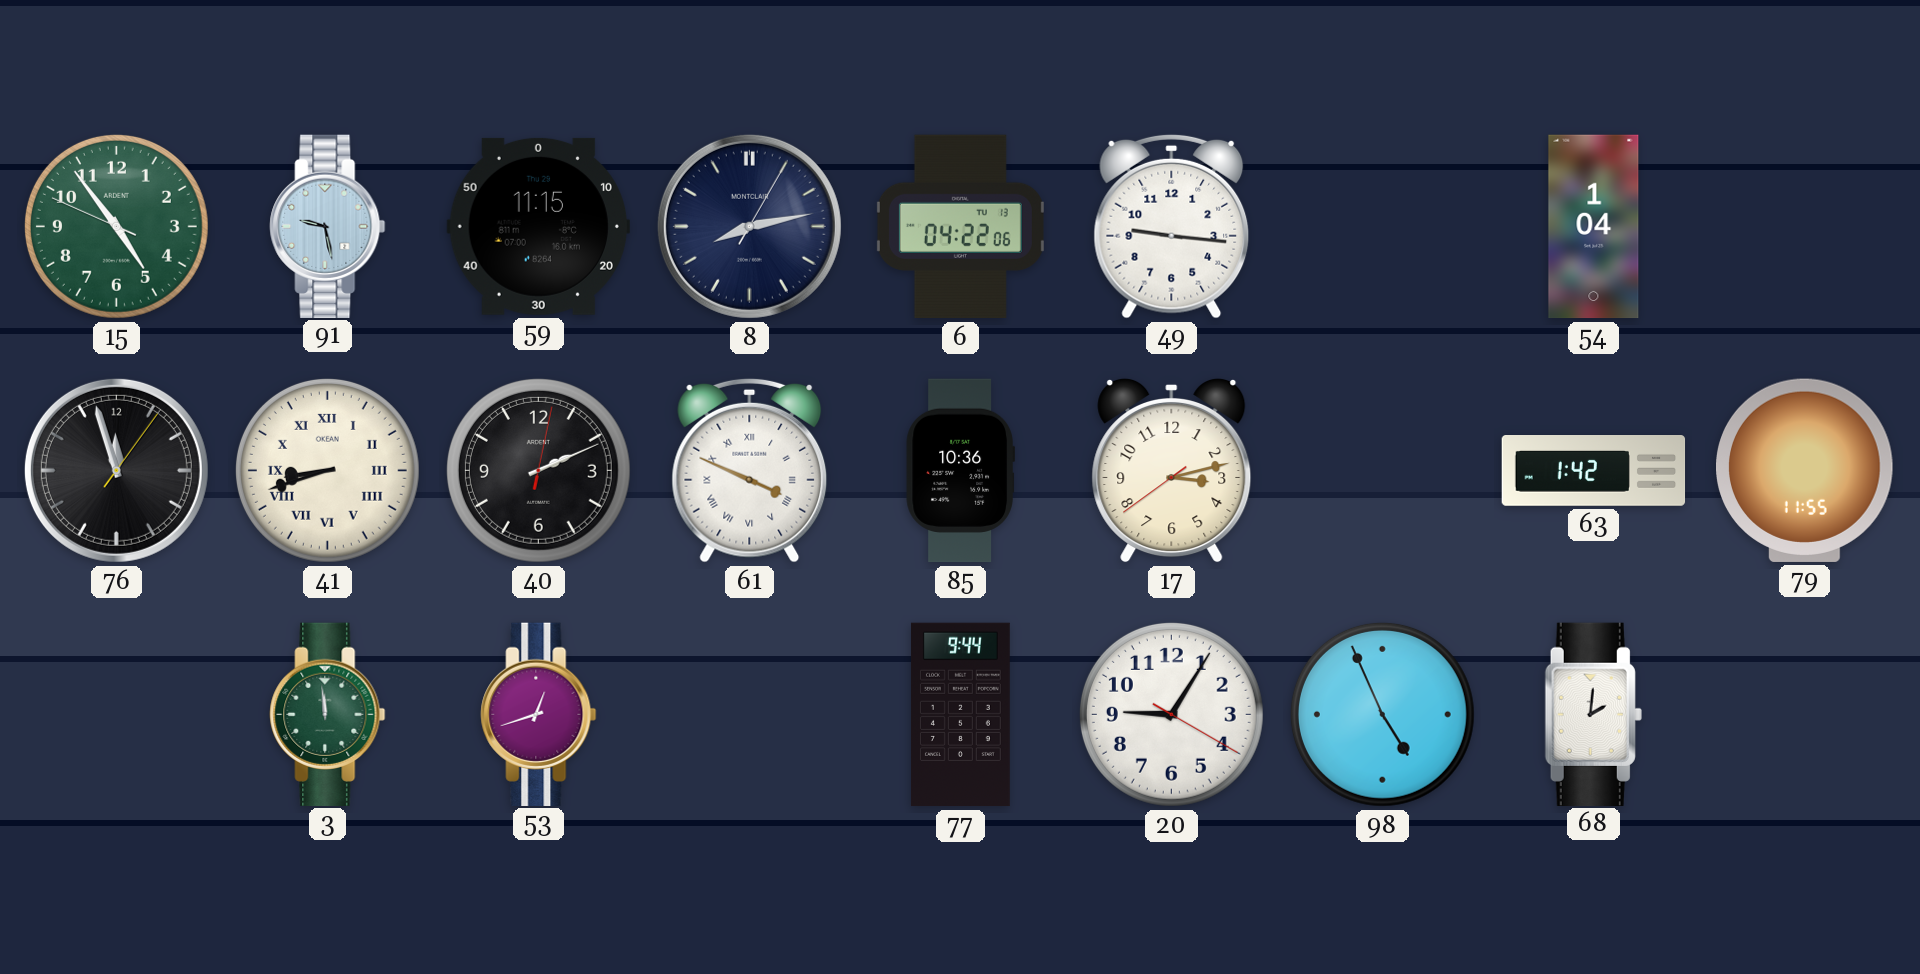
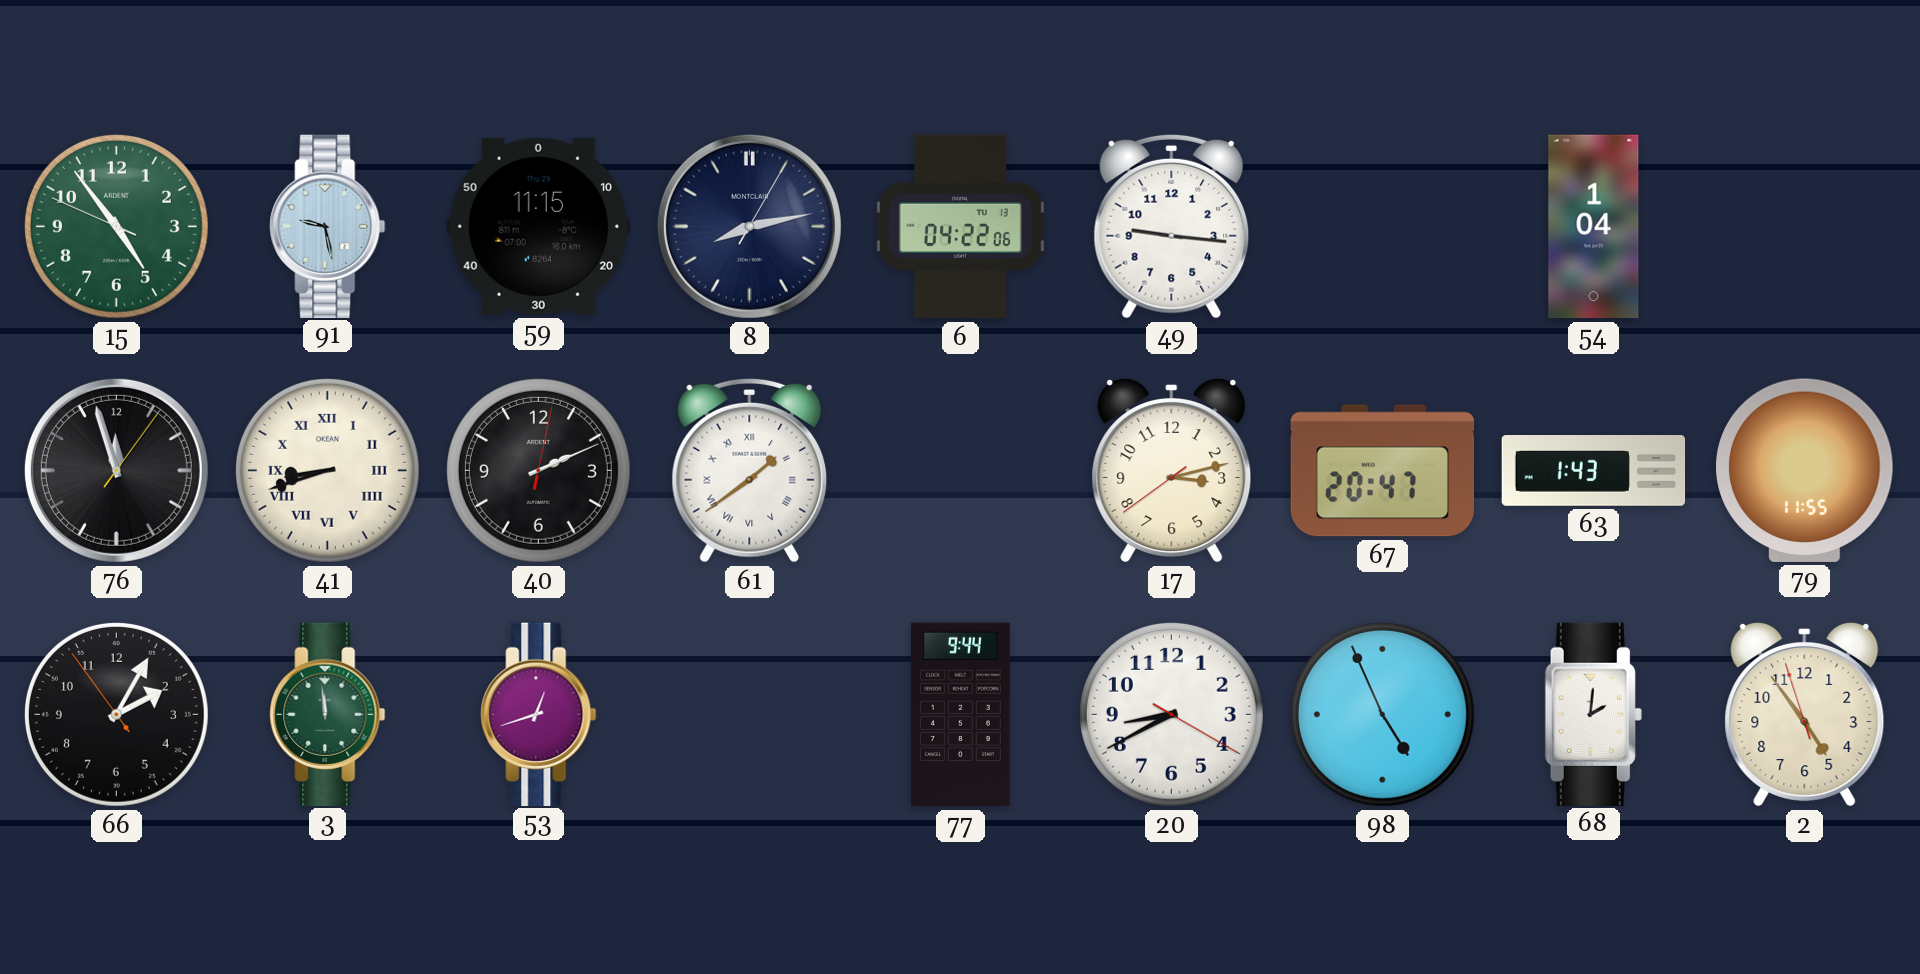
61: 3:49 -> 1:39 (750, 470)
85: 10:36 -> none (960, 471)
67: none -> 20:47 (1383, 471)
63: 1:42 -> 1:43 (1594, 471)
66: none -> 2:04 (116, 714)
20: 9:05 -> 8:40 (1171, 714)
2: none -> 4:53 (1805, 714)
